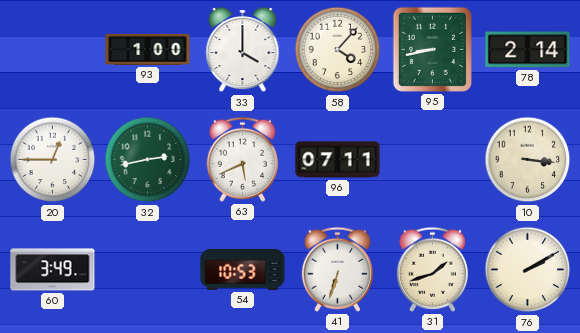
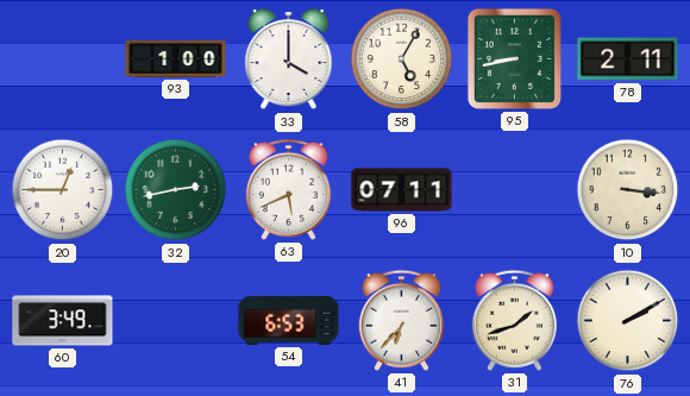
58: 4:07 -> 5:05 (402, 59)
78: 2:14 -> 2:11 (628, 59)
54: 10:53 -> 6:53 (289, 320)
41: 6:33 -> 6:37 (401, 320)
